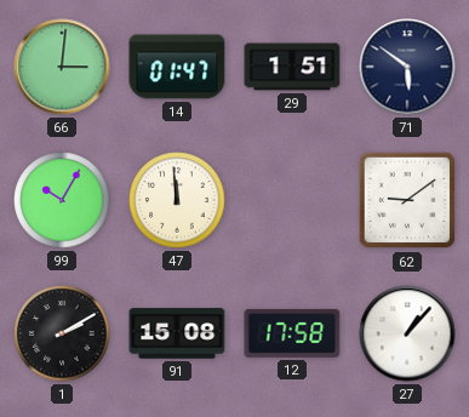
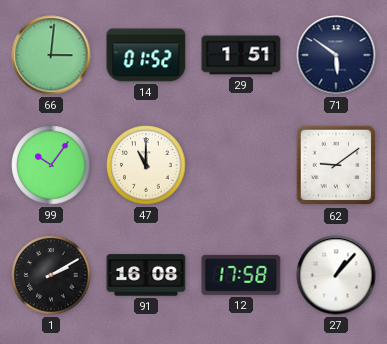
14: 01:47 -> 01:52 (146, 55)
99: 10:05 -> 10:06 (51, 165)
47: 11:59 -> 11:00 (146, 165)
91: 15:08 -> 16:08 (146, 275)
